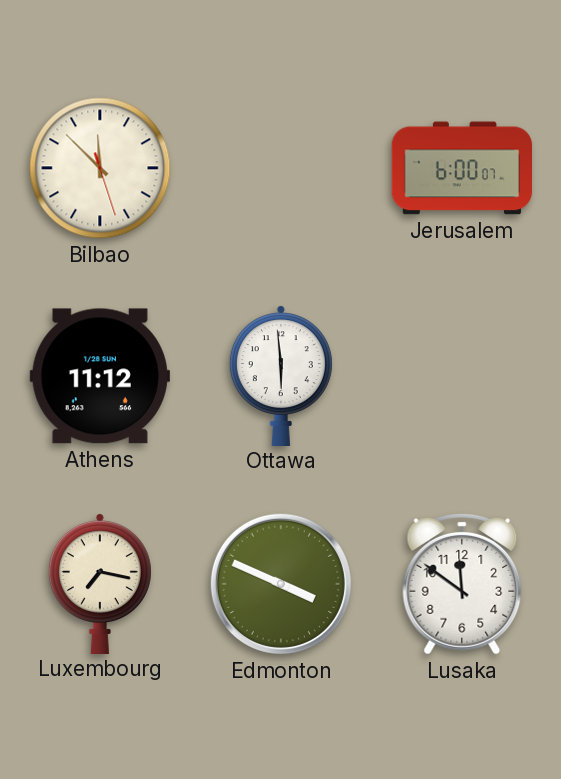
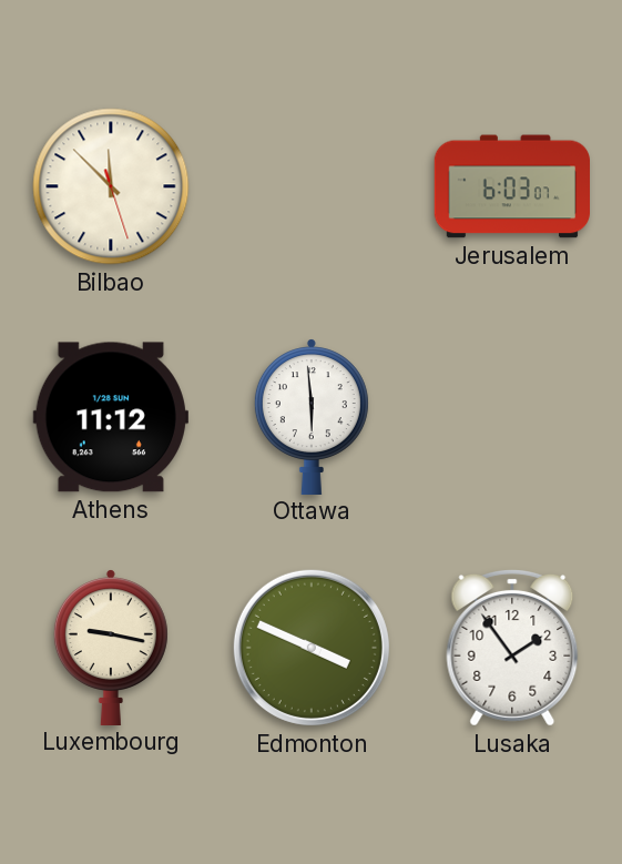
Jerusalem: 6:00 -> 6:03 (511, 186)
Luxembourg: 7:17 -> 9:17 (111, 647)
Lusaka: 11:51 -> 1:54 (512, 648)
